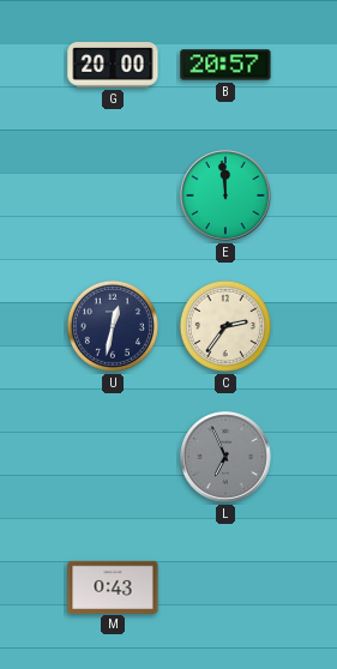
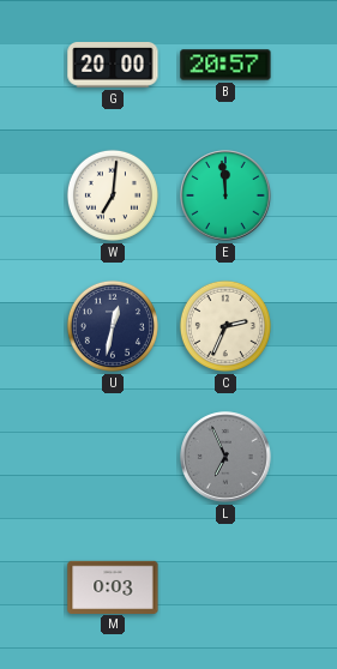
W: none -> 7:01 (113, 195)
C: 2:36 -> 2:34 (225, 326)
M: 0:43 -> 0:03 (113, 586)
